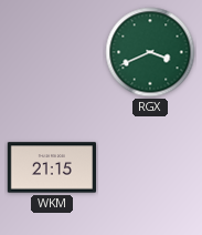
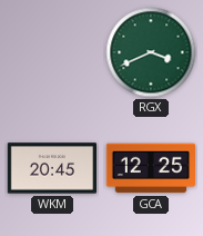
WKM: 21:15 -> 20:45 (51, 168)
GCA: none -> 12:25 (151, 168)
